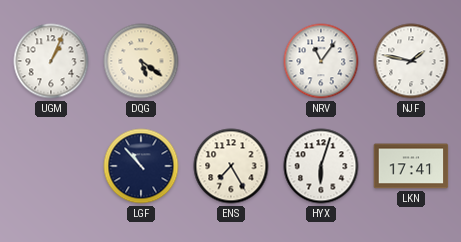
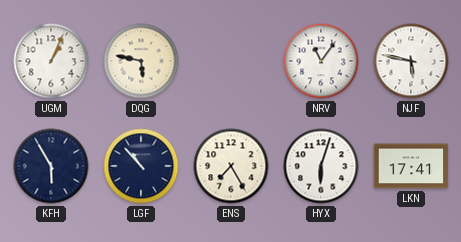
DQG: 5:21 -> 5:47 (141, 61)
NJF: 1:47 -> 5:47 (411, 61)
KFH: none -> 5:55 (51, 166)
